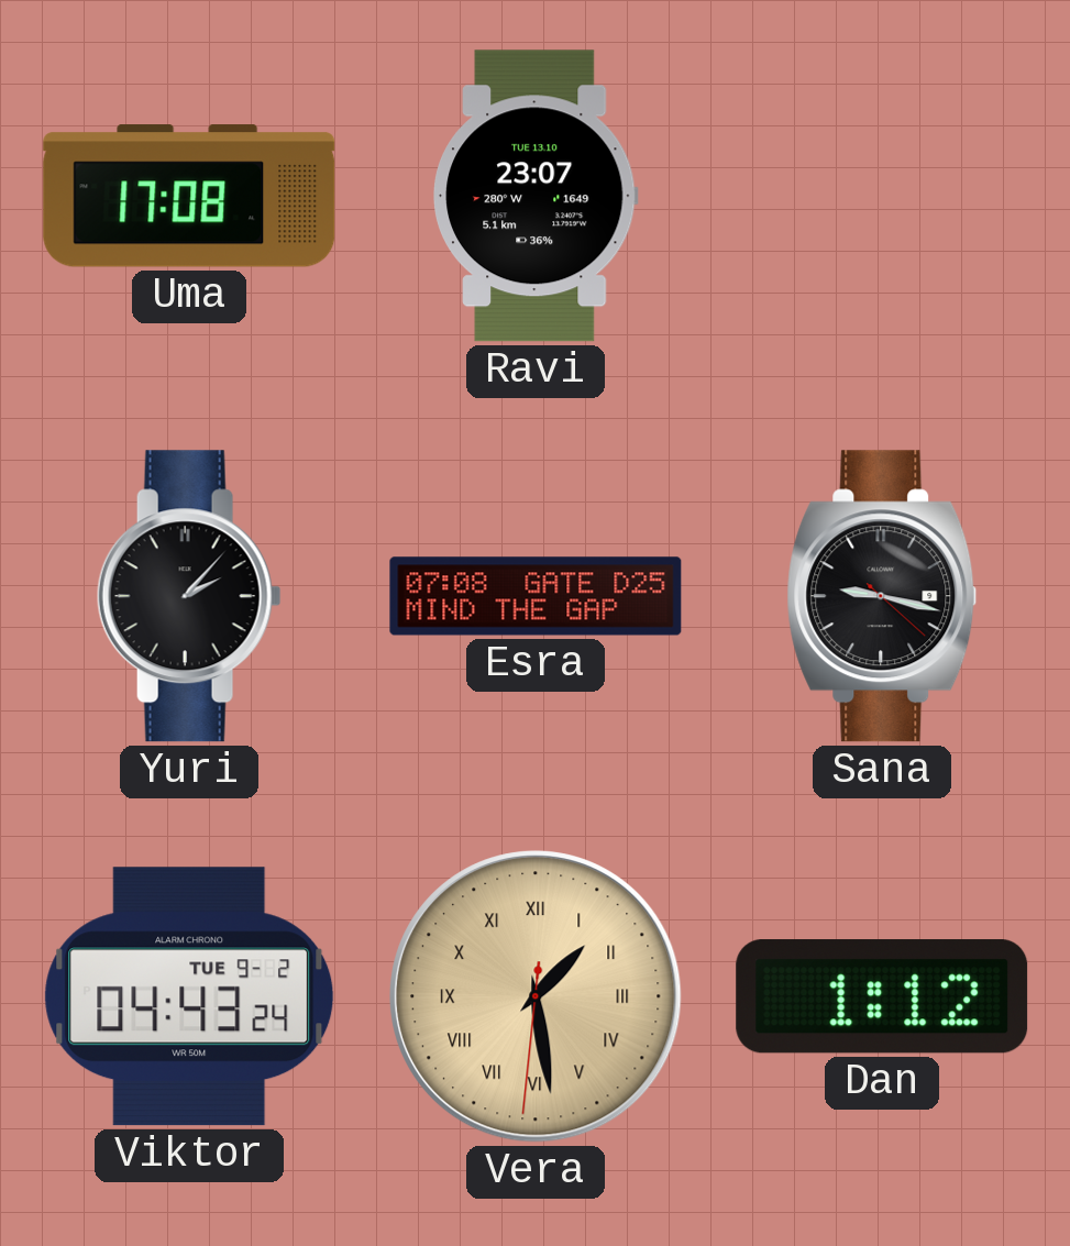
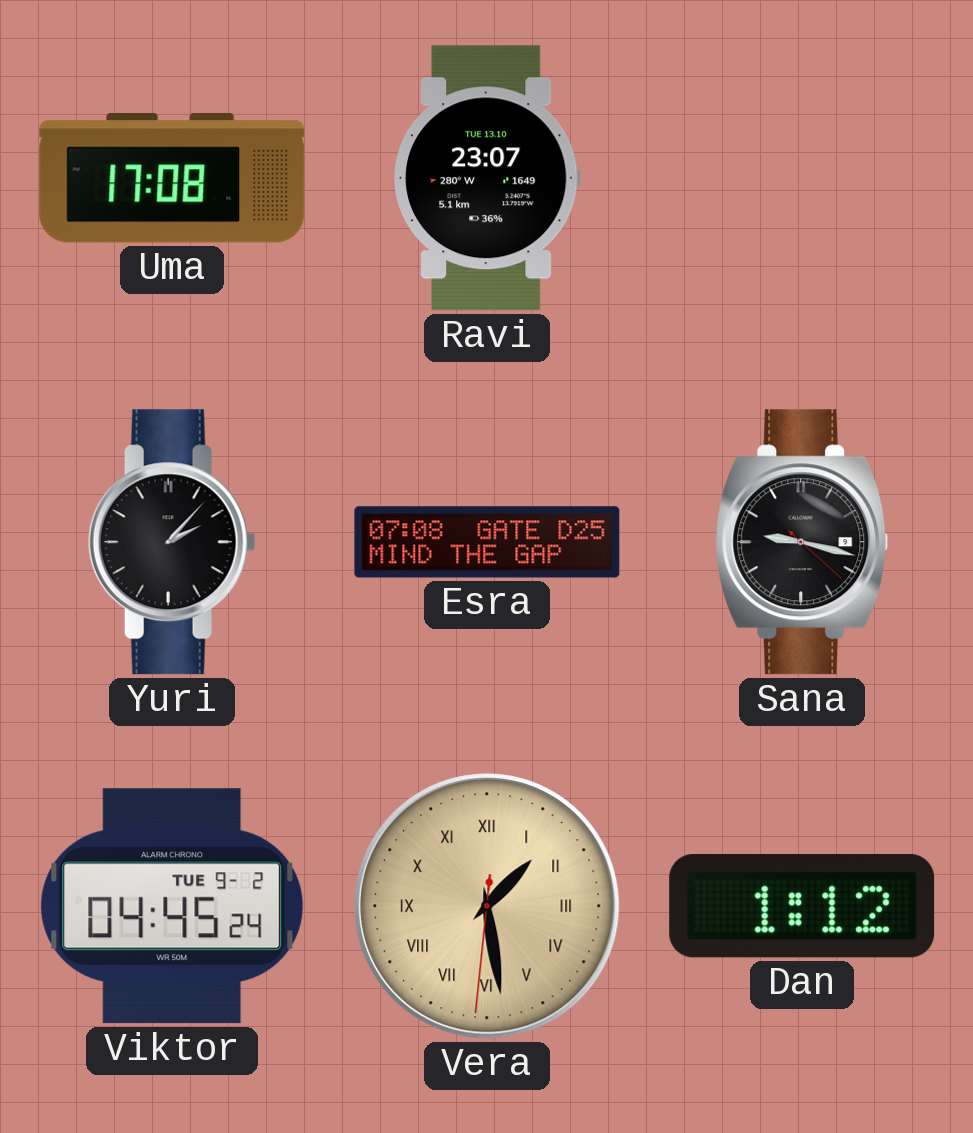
Viktor: 04:43 -> 04:45 (172, 906)
